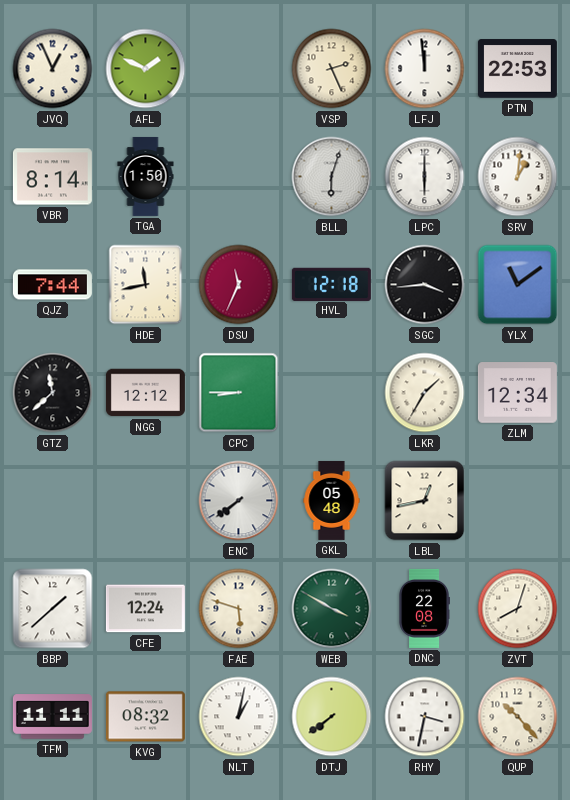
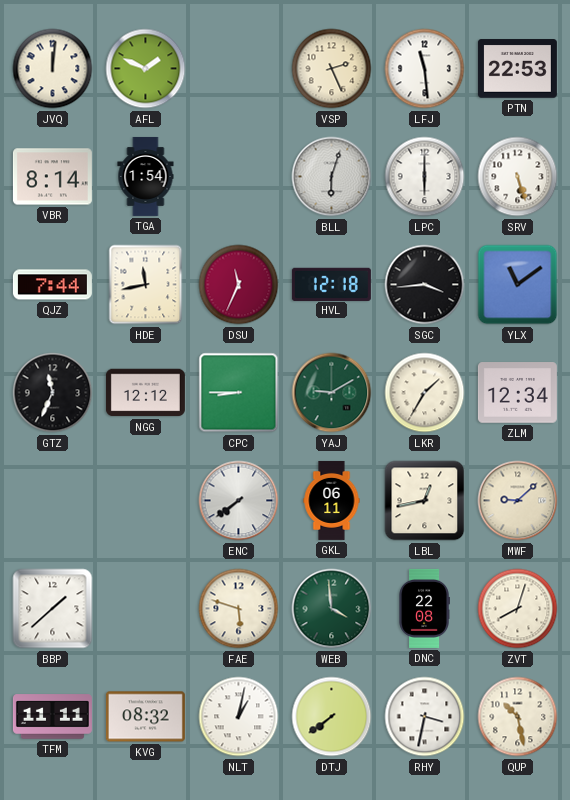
JVQ: 12:56 -> 12:01 (53, 69)
LFJ: 11:59 -> 11:29 (425, 69)
TGA: 1:50 -> 1:54 (146, 176)
SRV: 1:01 -> 5:27 (518, 177)
GTZ: 11:38 -> 11:34 (53, 393)
YAJ: none -> 9:10 (332, 393)
GKL: 05:48 -> 06:11 (332, 500)
MWF: none -> 9:08 (518, 501)
CFE: 12:24 -> none (145, 609)
WEB: 3:50 -> 3:59 (332, 609)
QUP: 10:23 -> 10:28 (518, 717)
